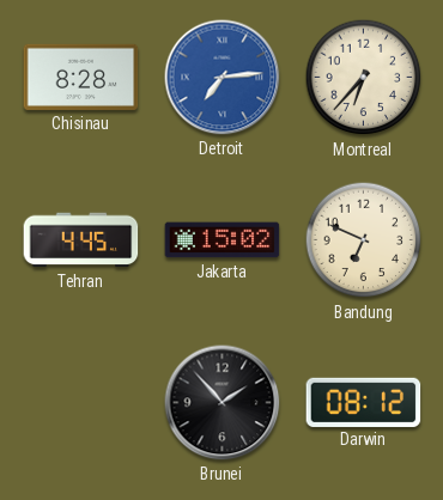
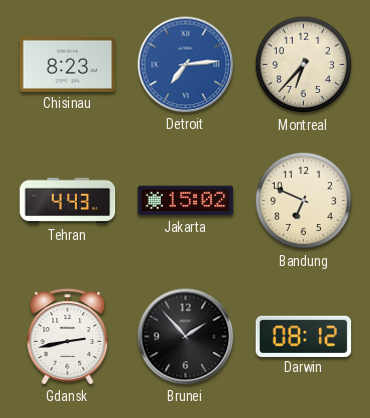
Chisinau: 8:28 -> 8:23 (68, 64)
Tehran: 4:45 -> 4:43 (68, 201)
Gdansk: none -> 2:43 (68, 337)
